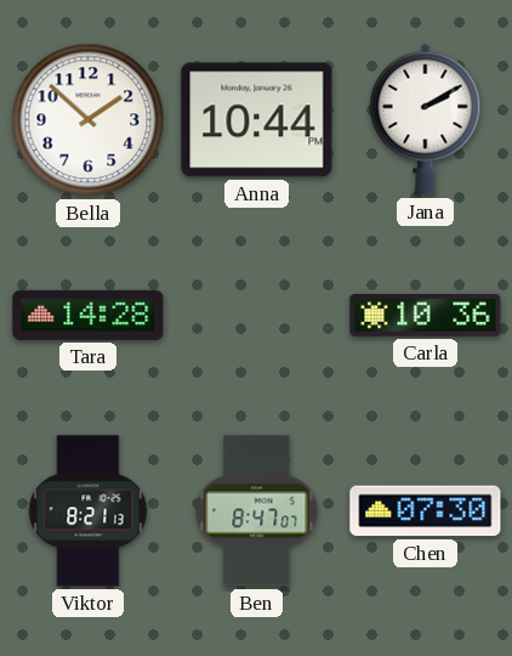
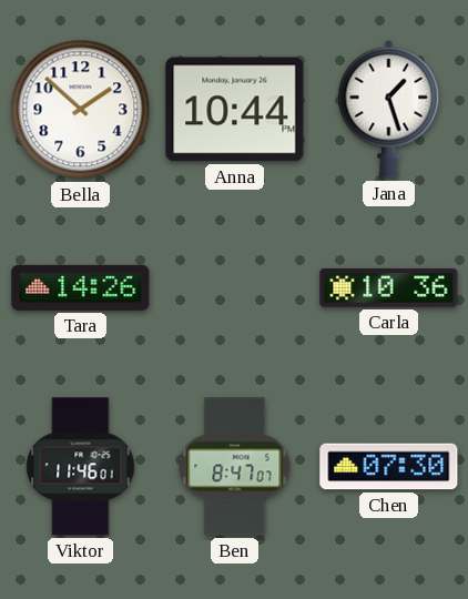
Jana: 2:10 -> 1:27 (389, 109)
Tara: 14:28 -> 14:26 (81, 287)
Viktor: 8:21 -> 11:46 (81, 467)
